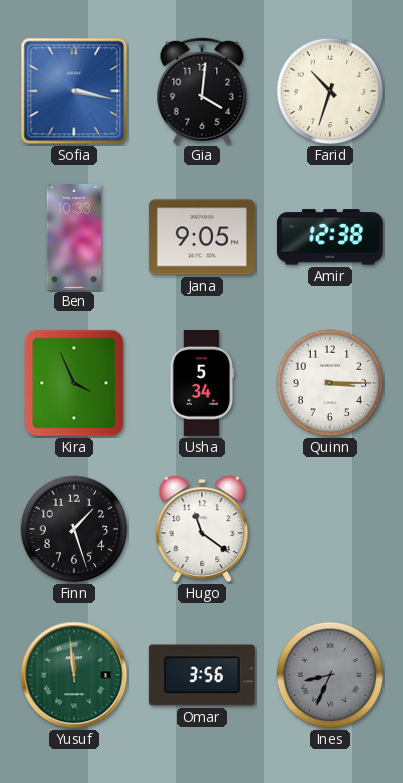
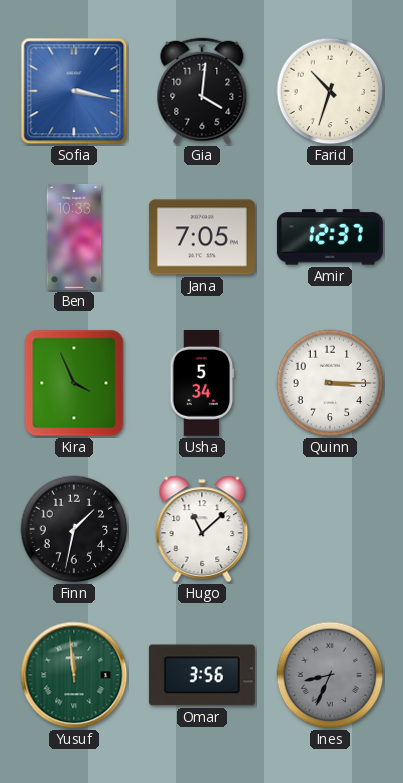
Jana: 9:05 -> 7:05 (202, 237)
Amir: 12:38 -> 12:37 (330, 237)
Finn: 1:27 -> 1:32 (74, 529)
Hugo: 11:21 -> 11:08 (202, 529)
